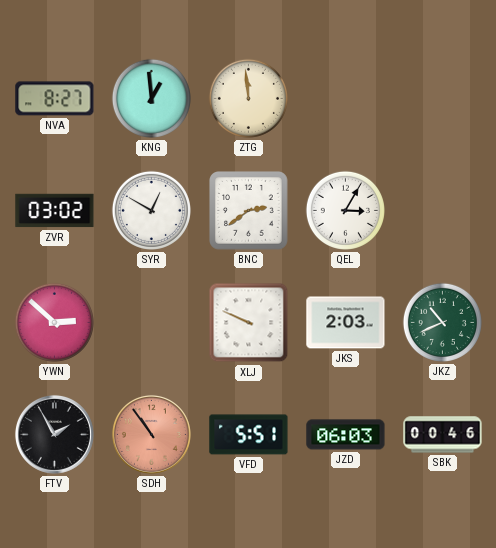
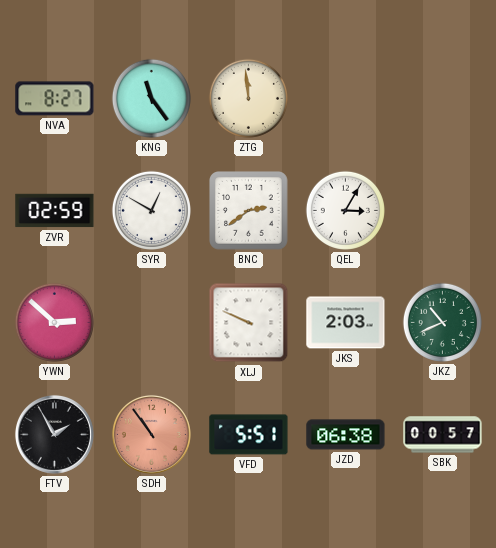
KNG: 12:59 -> 11:24 (151, 98)
ZVR: 03:02 -> 02:59 (55, 211)
JZD: 06:03 -> 06:38 (346, 435)
SBK: 00:46 -> 00:57 (443, 435)
